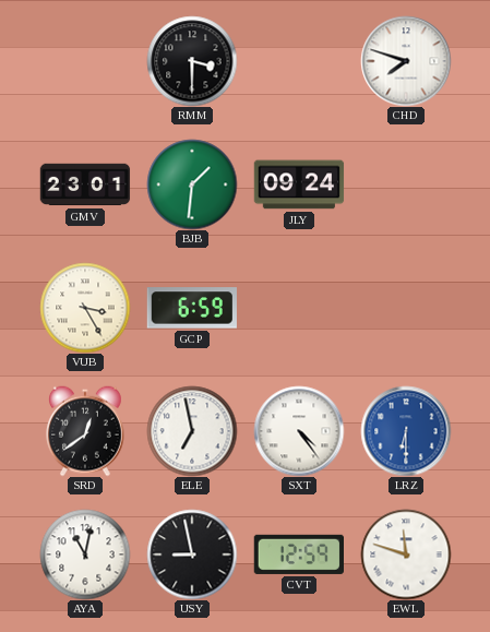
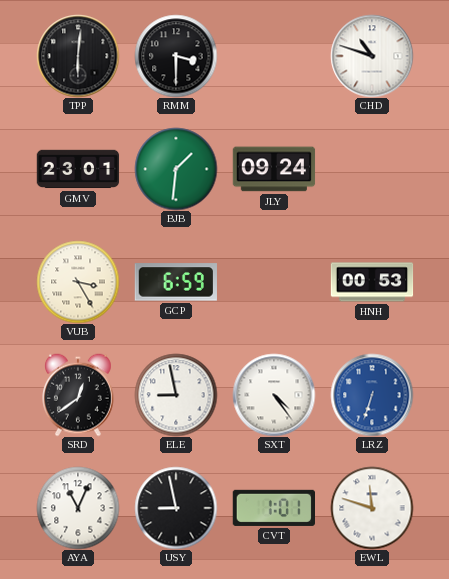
TPP: none -> 6:01 (78, 56)
CHD: 7:48 -> 10:48 (372, 56)
HNH: none -> 00:53 (372, 282)
ELE: 6:58 -> 8:58 (176, 395)
LRZ: 6:30 -> 6:33 (372, 395)
AYA: 11:02 -> 11:04 (78, 508)
CVT: 12:59 -> 1:01 (273, 508)
